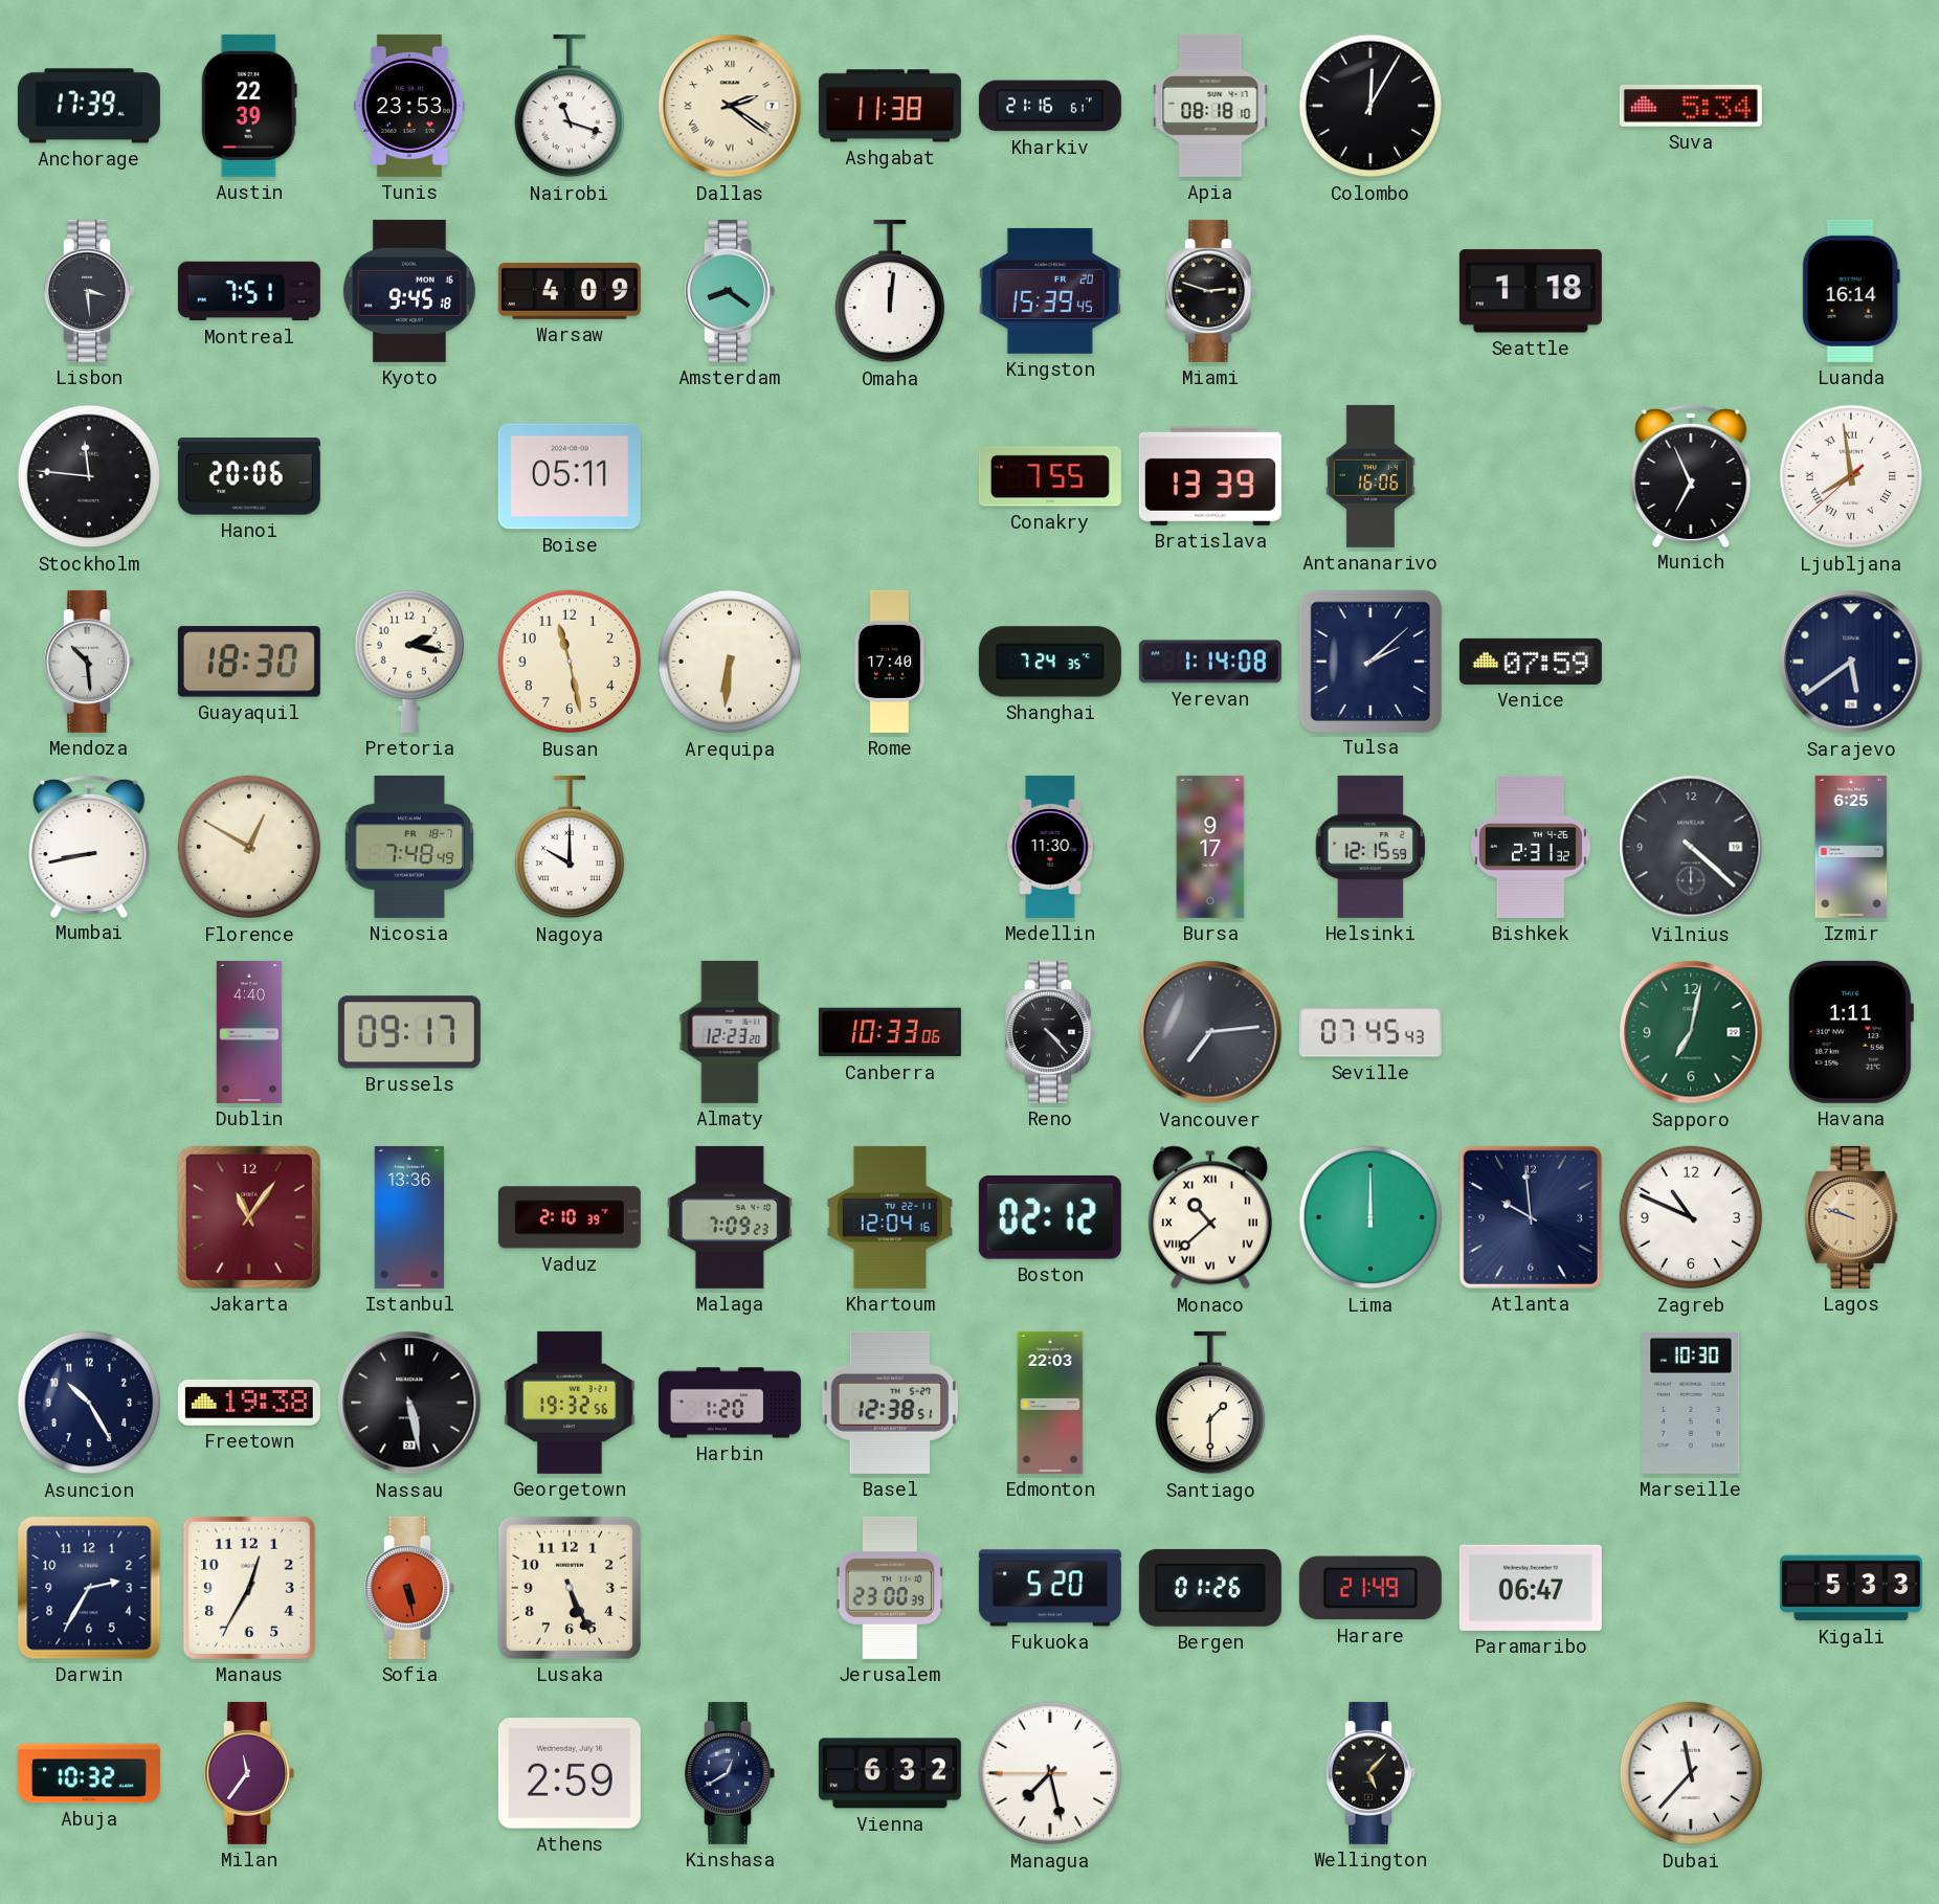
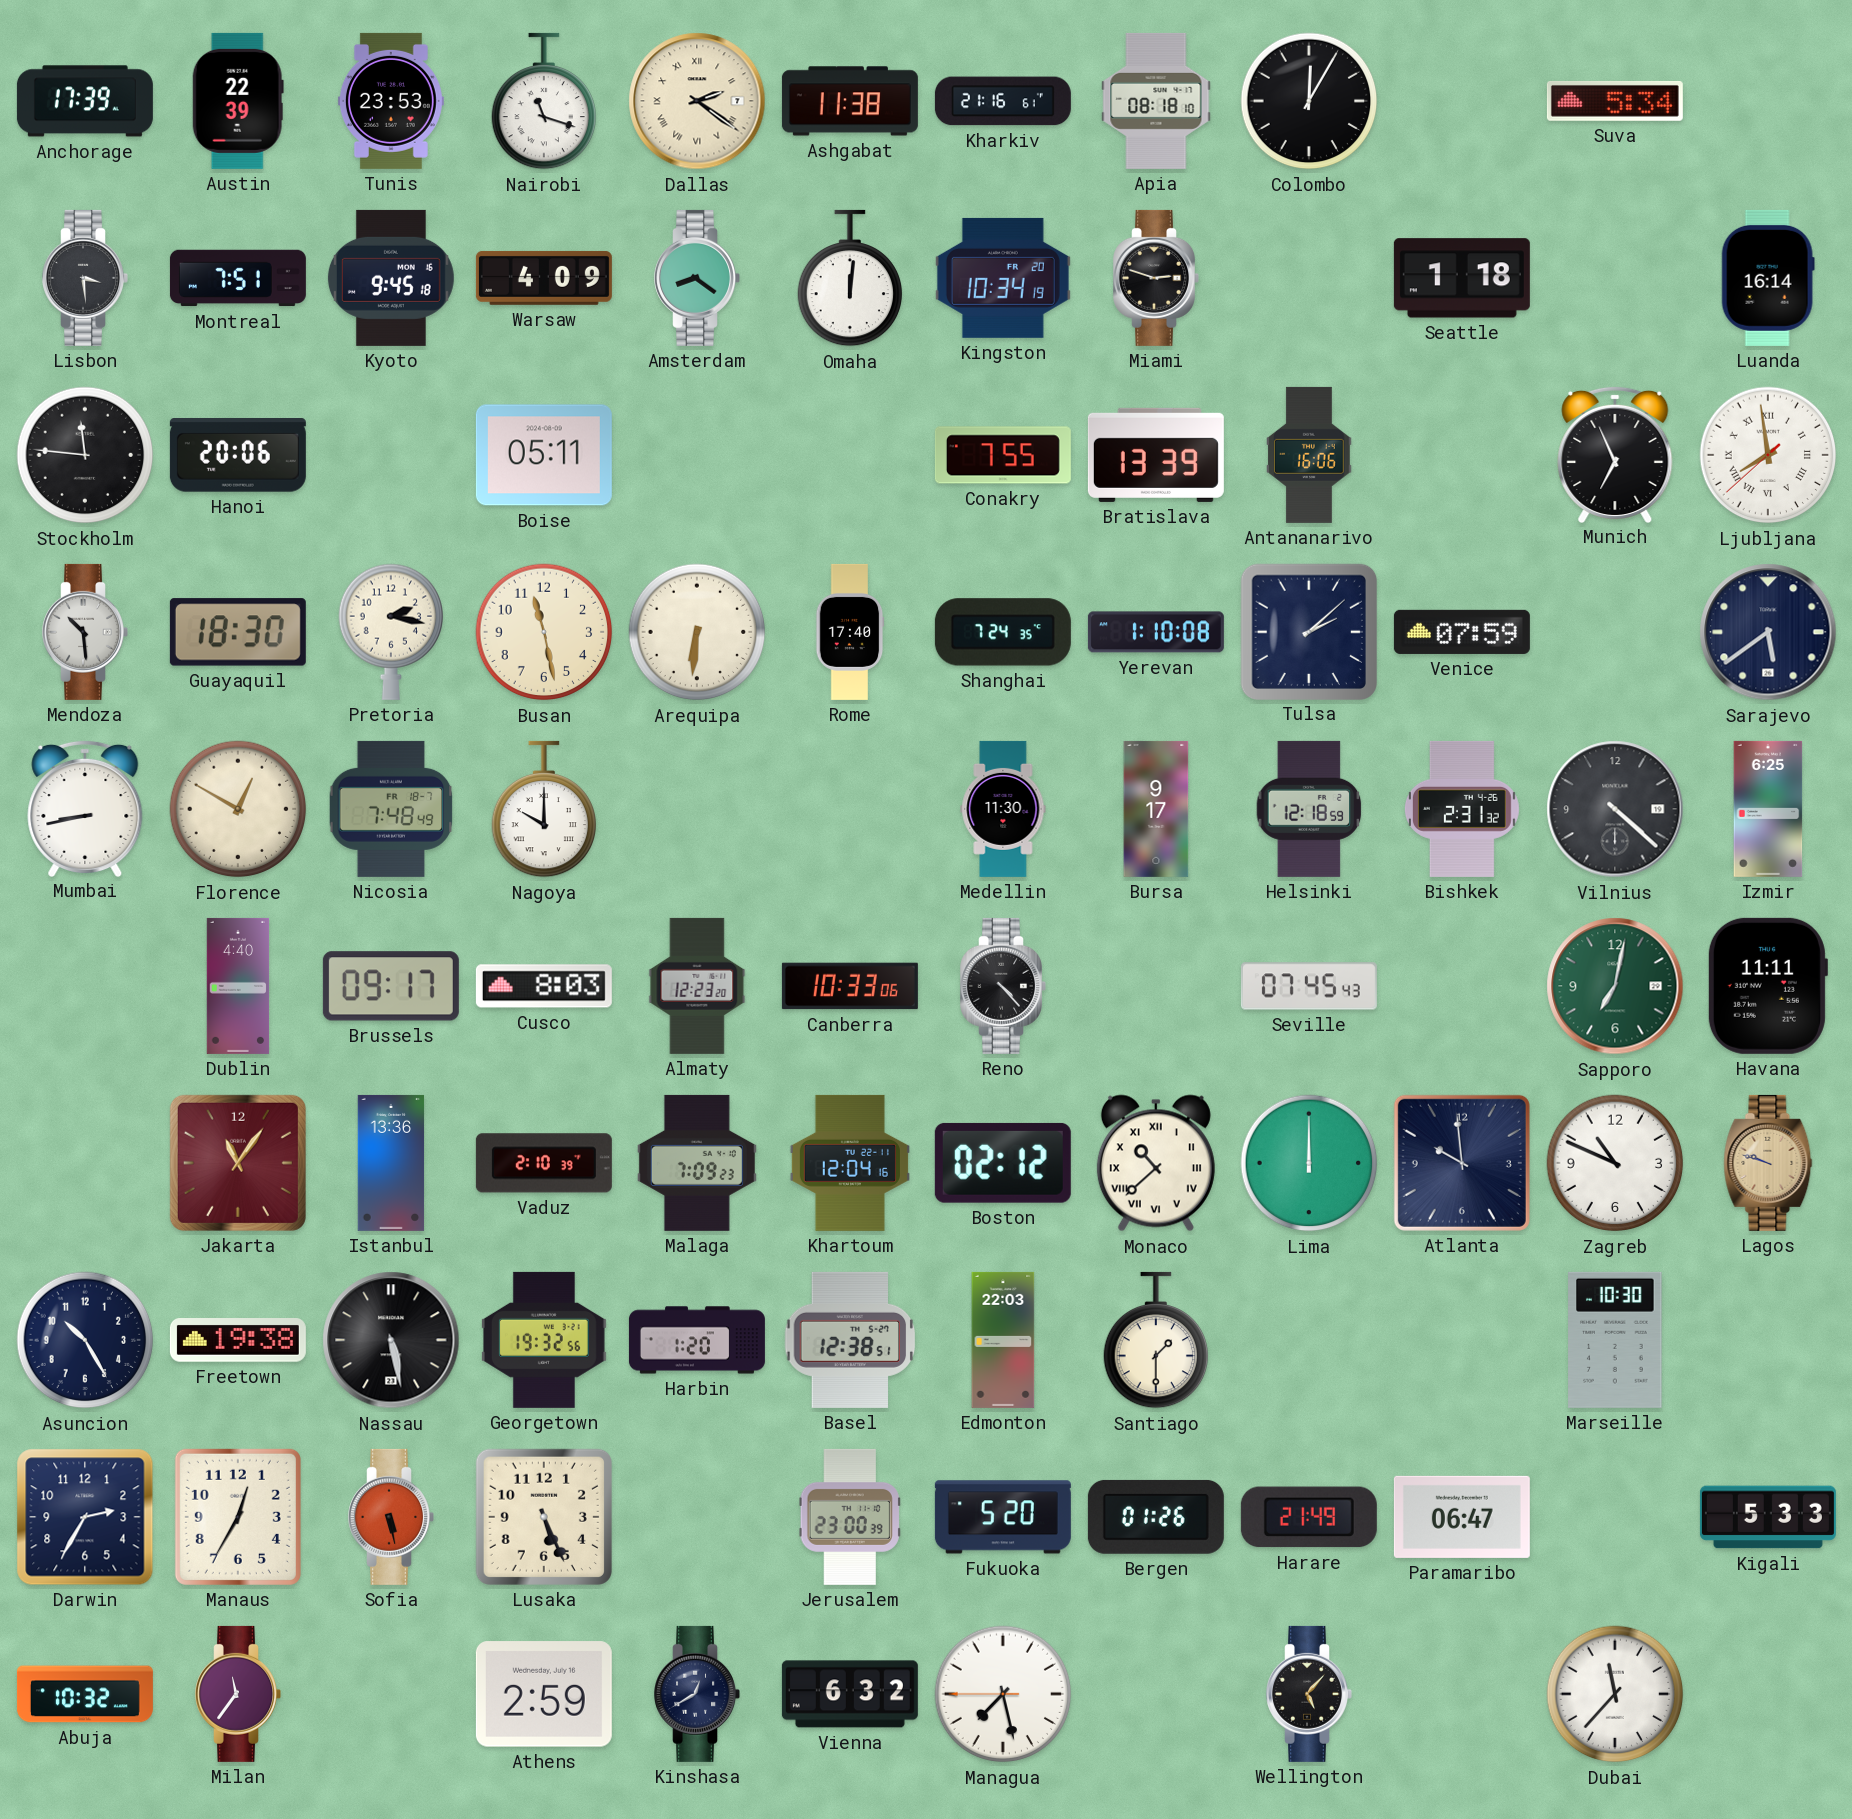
Kingston: 15:39 -> 10:34 (1003, 278)
Yerevan: 1:14 -> 1:10 (1156, 632)
Helsinki: 12:15 -> 12:18 (1309, 809)
Cusco: none -> 8:03 (544, 986)
Vancouver: 7:14 -> none (1210, 1032)
Havana: 1:11 -> 11:11 (1767, 986)
